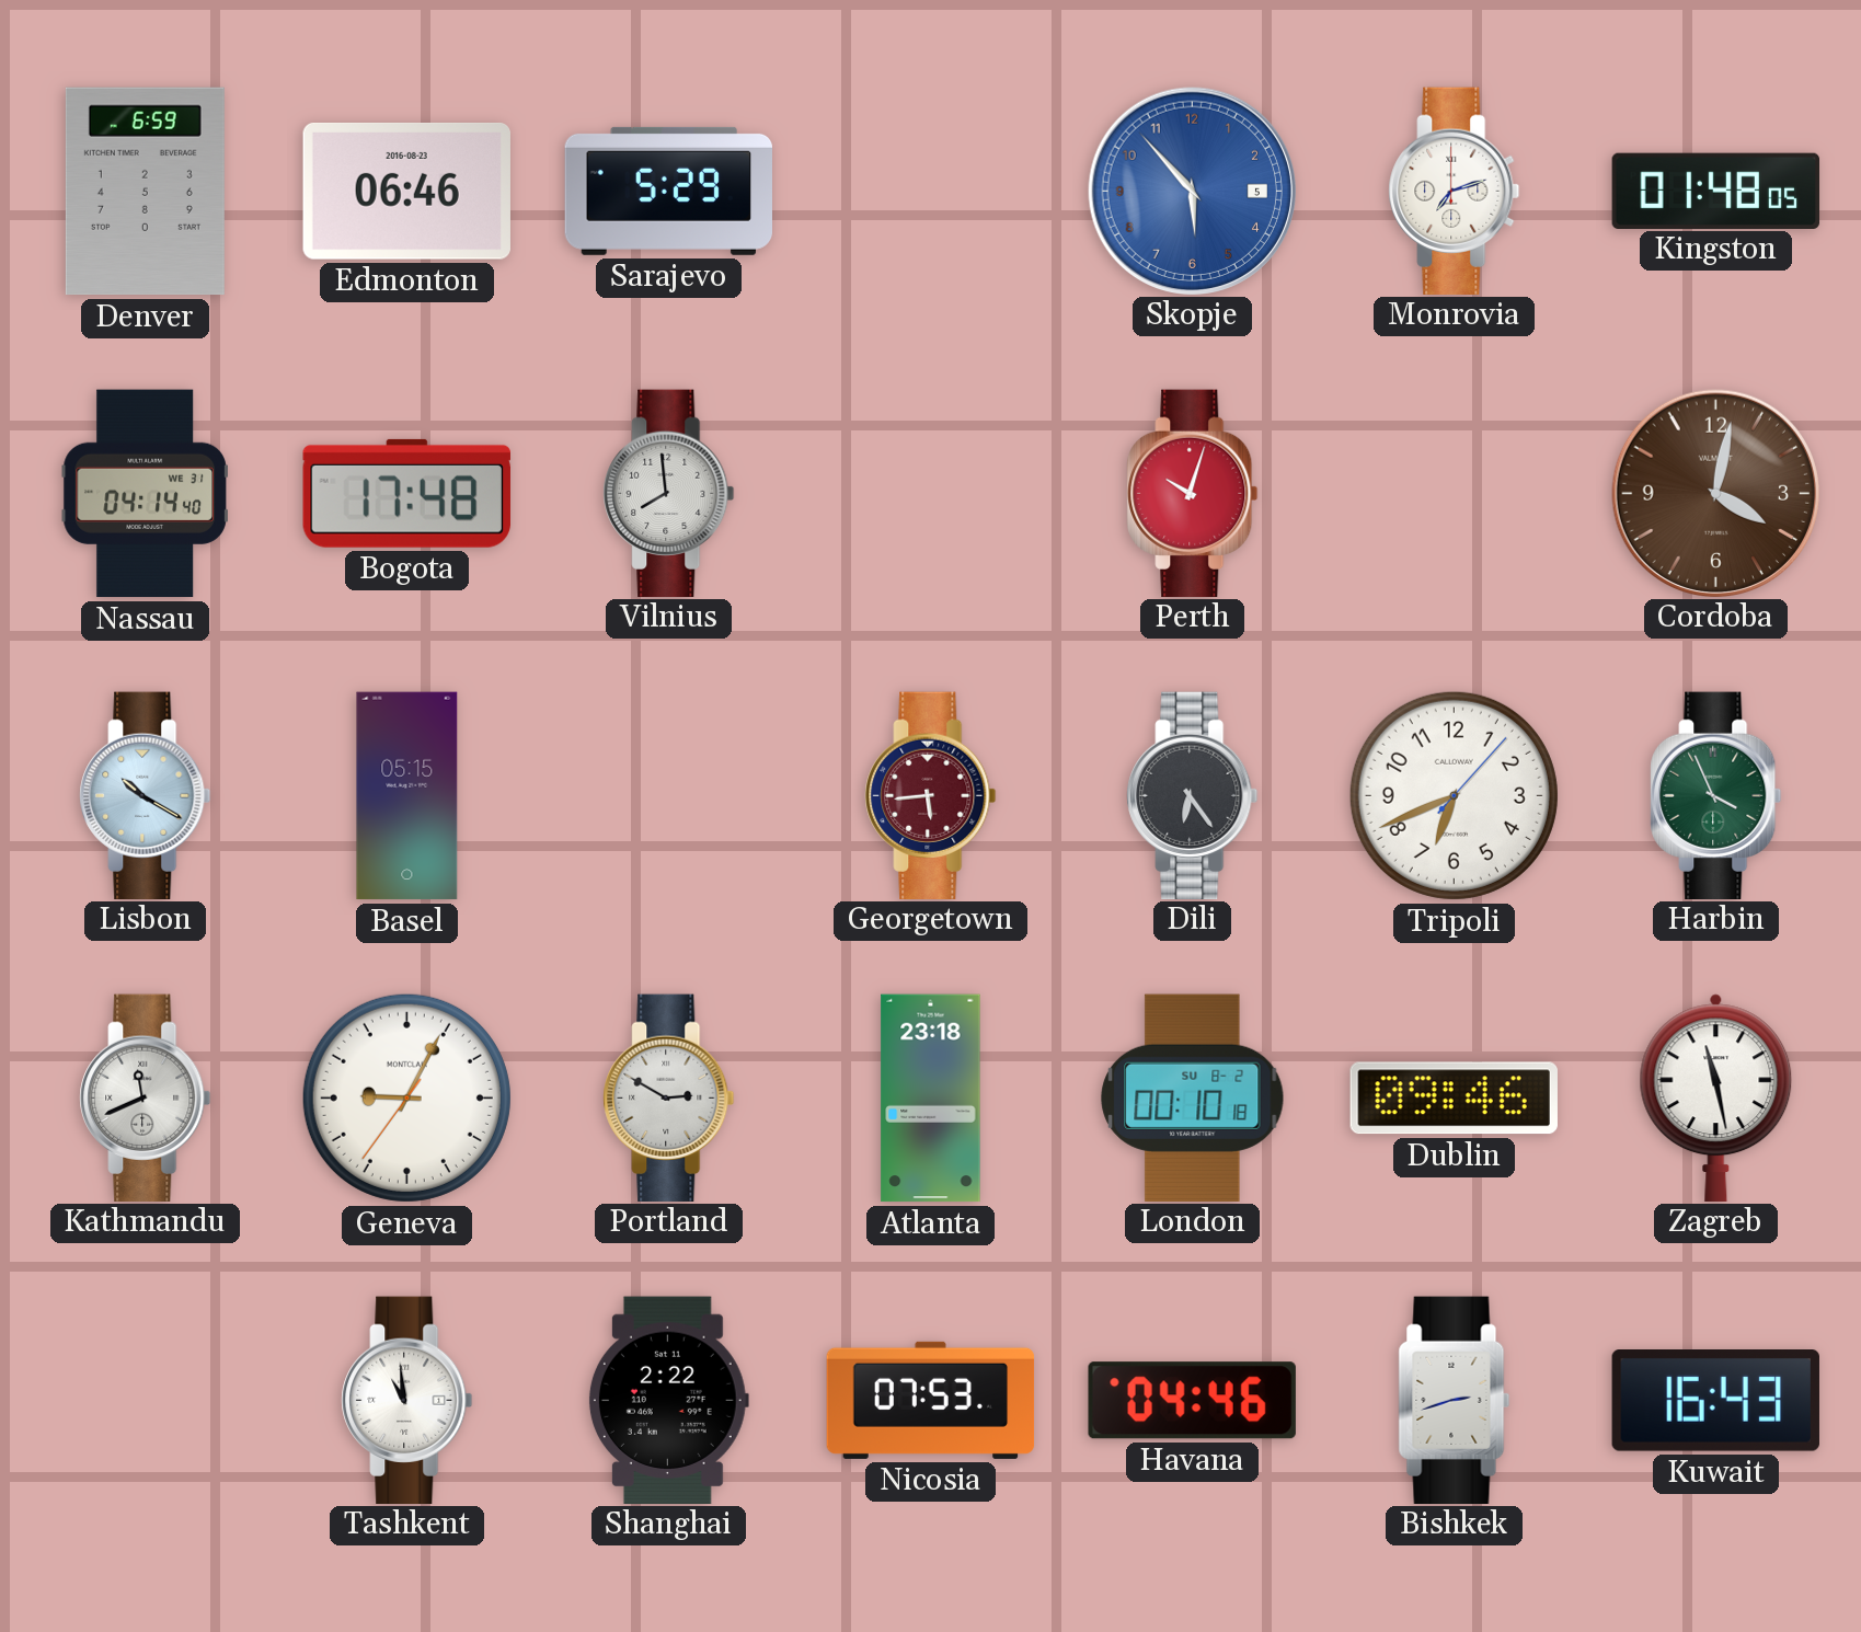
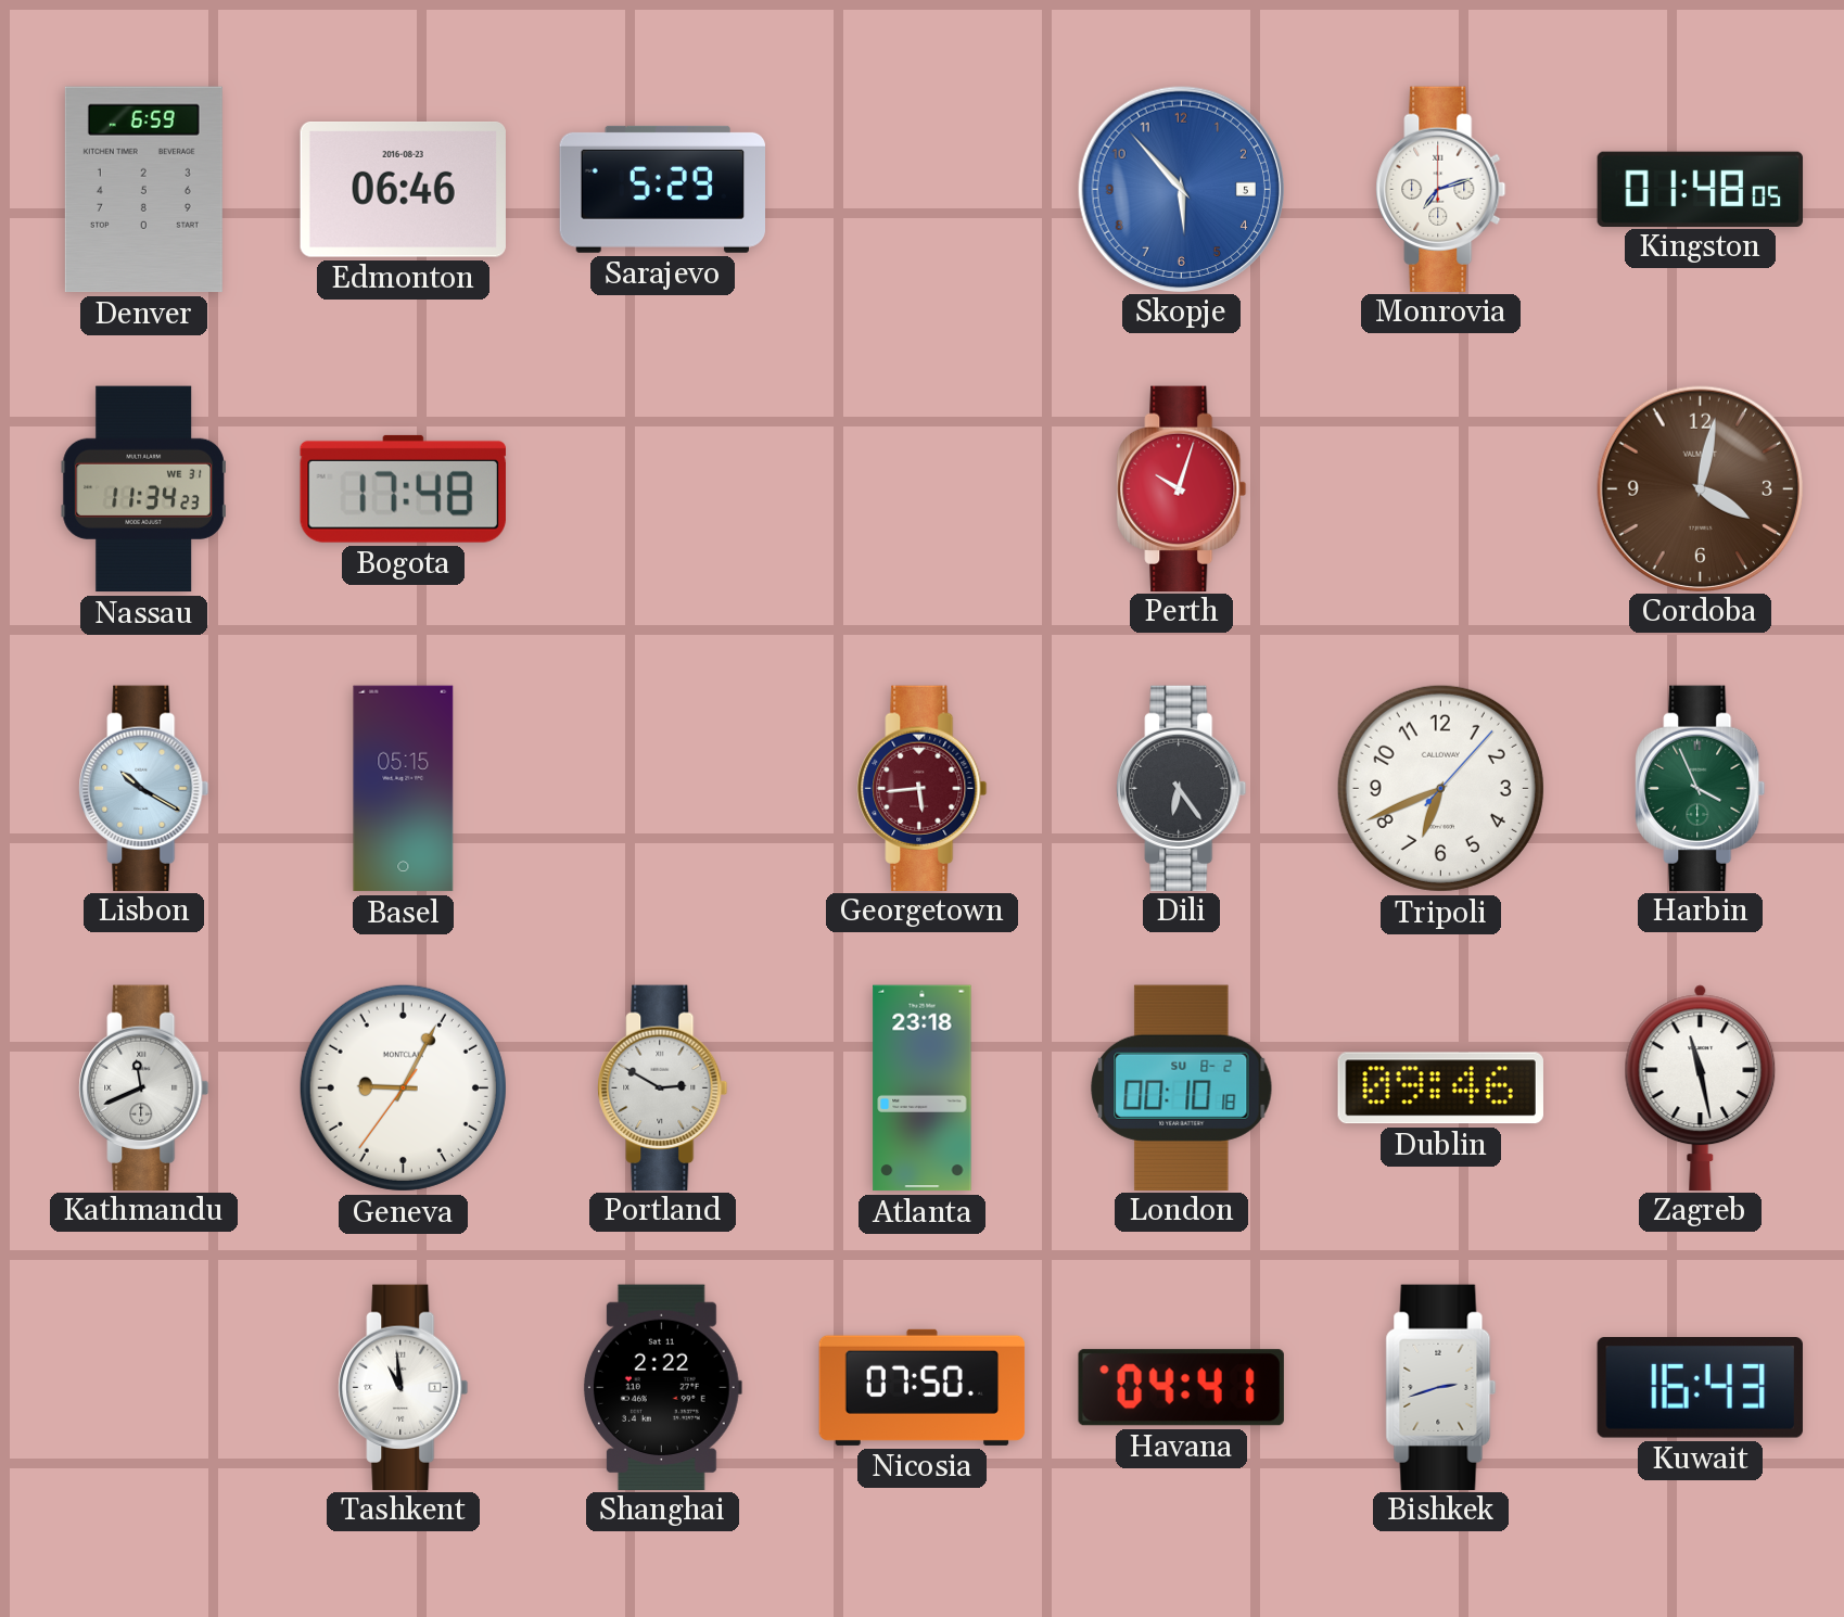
Nassau: 04:14 -> 11:34 (143, 489)
Vilnius: 7:59 -> none (669, 493)
Nicosia: 07:53 -> 07:50 (923, 1387)
Havana: 04:46 -> 04:41 (1181, 1388)
